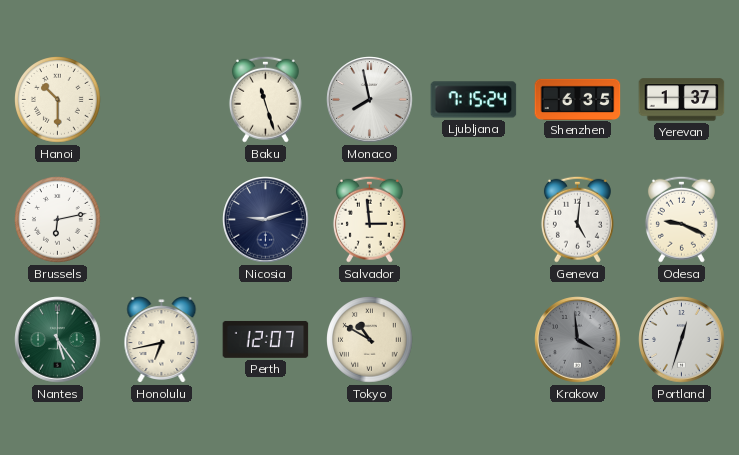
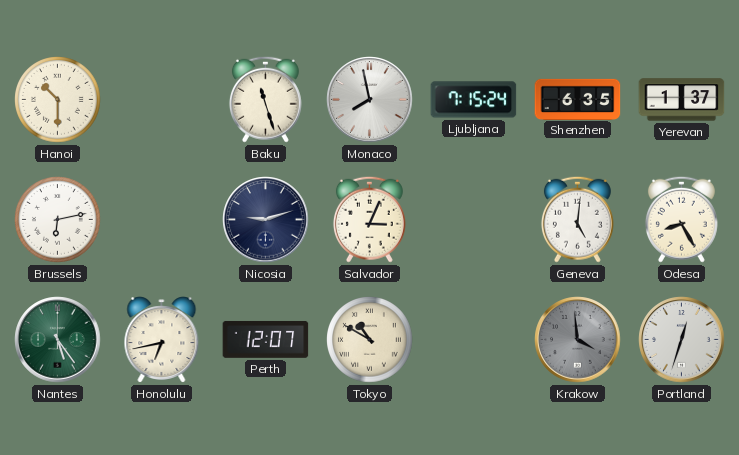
Salvador: 2:59 -> 3:04 (369, 219)
Odesa: 9:19 -> 8:25 (681, 219)
